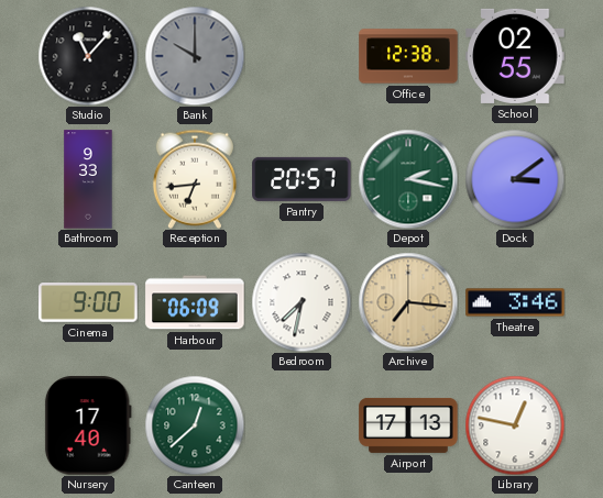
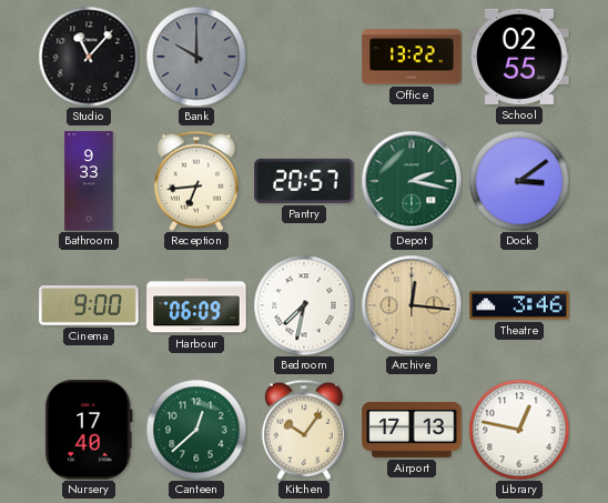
Office: 12:38 -> 13:22 (412, 57)
Archive: 7:16 -> 12:16 (412, 305)
Kitchen: none -> 10:06 (304, 430)
